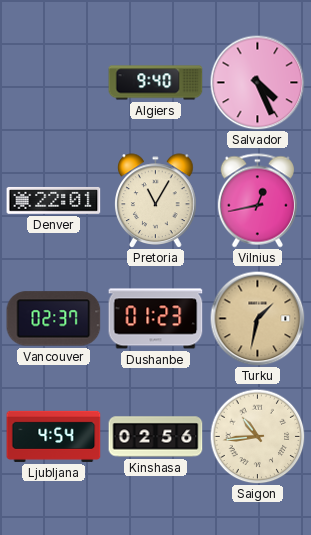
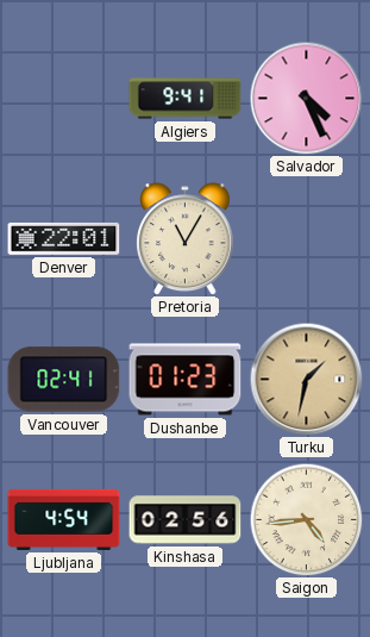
Algiers: 9:40 -> 9:41 (186, 99)
Vilnius: 12:43 -> none (257, 201)
Vancouver: 02:37 -> 02:41 (64, 380)
Saigon: 10:44 -> 4:44 (306, 519)
